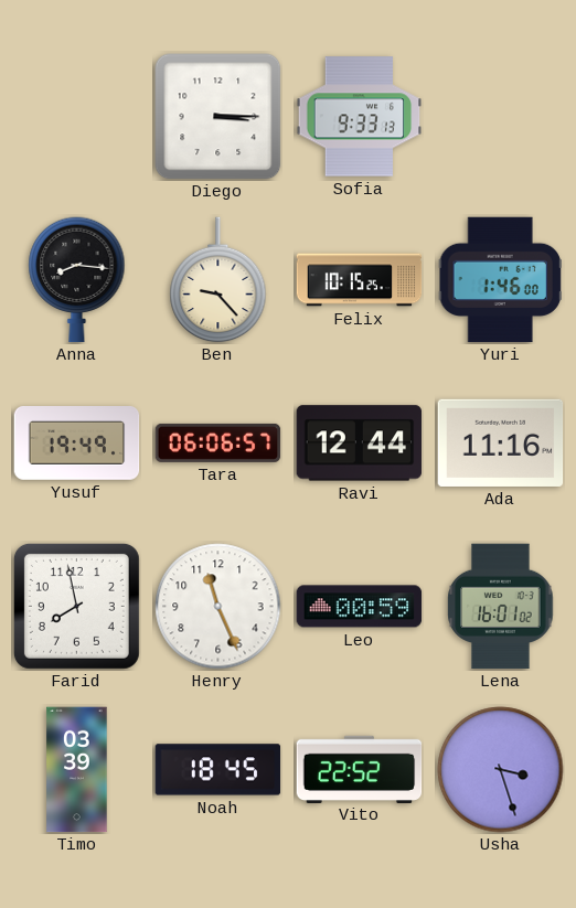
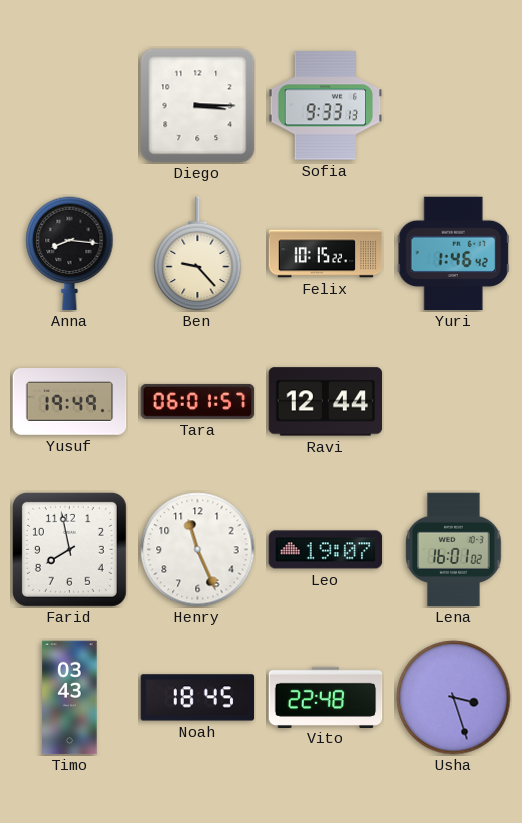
Felix: 10:15:25 -> 10:15:22 (326, 254)
Yuri: 1:46:00 -> 1:46:42 (453, 254)
Tara: 06:06 -> 06:01 (198, 401)
Ada: 11:16 -> none (501, 442)
Leo: 00:59 -> 19:07 (326, 550)
Timo: 03:39 -> 03:43 (70, 698)
Vito: 22:52 -> 22:48 (326, 697)
